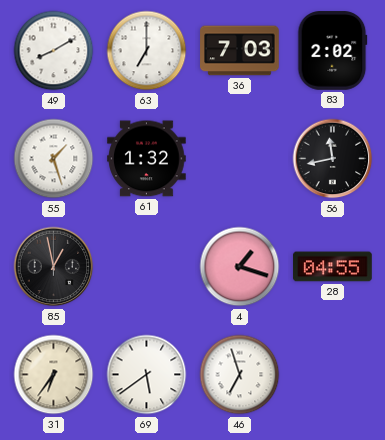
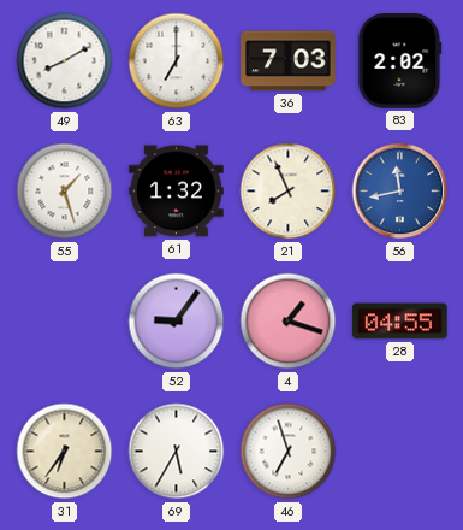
21: none -> 7:56 (289, 192)
56 dial: black -> blue (400, 192)
85: 12:58 -> none (54, 267)
52: none -> 9:06 (177, 322)
69: 5:39 -> 5:35 (177, 452)
